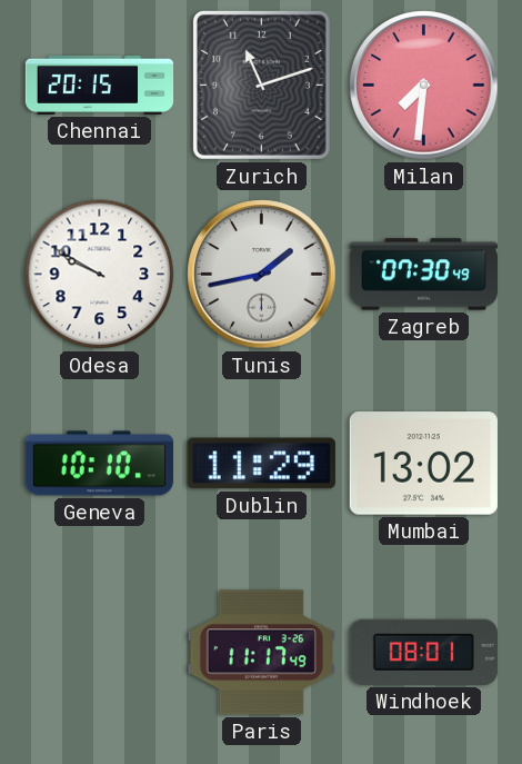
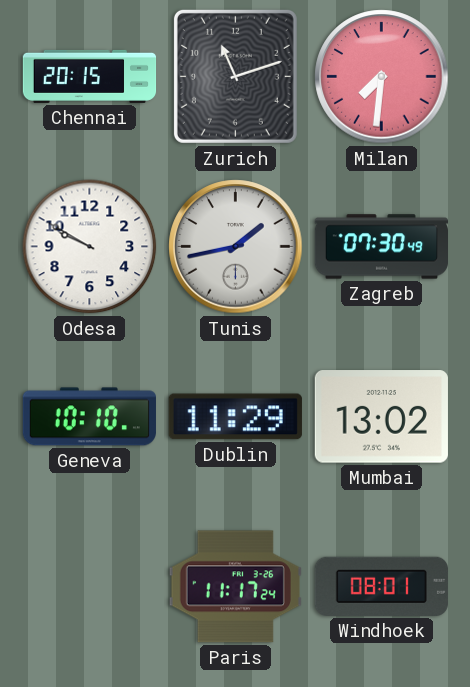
Paris: 11:17:49 -> 11:17:24 (235, 587)
